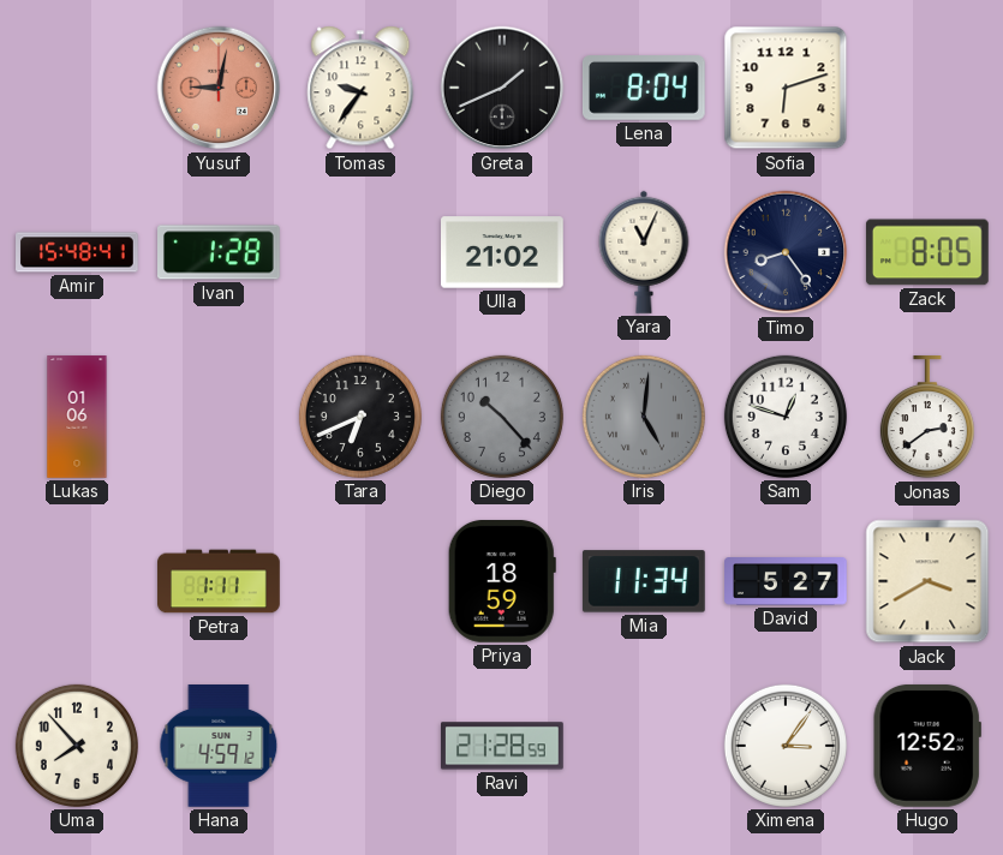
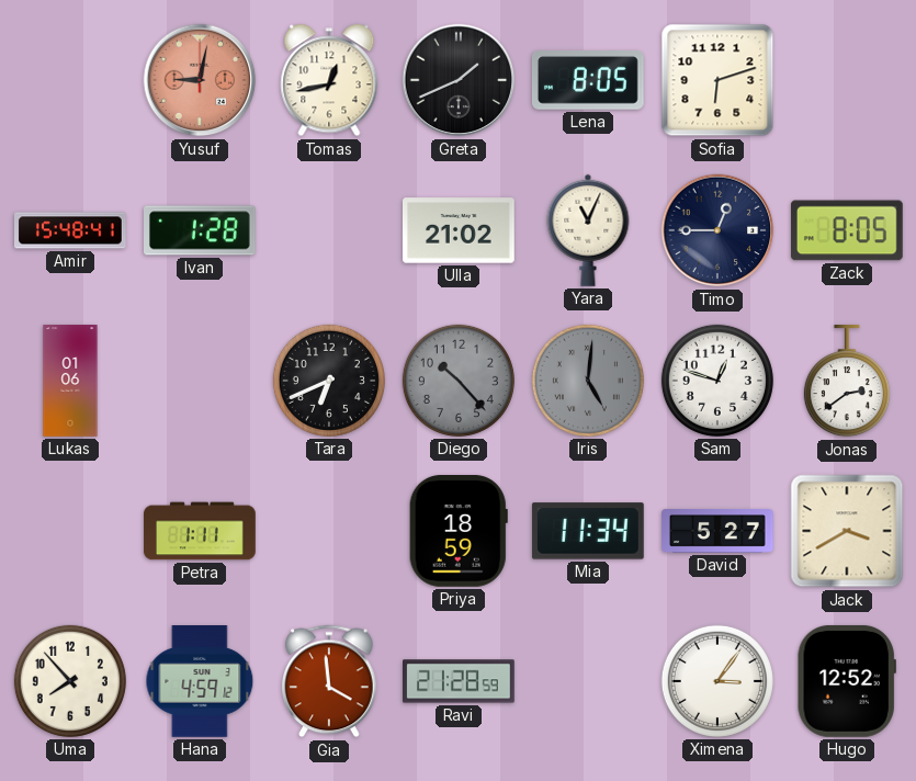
Tomas: 9:36 -> 12:43 (329, 80)
Lena: 8:04 -> 8:05 (588, 81)
Timo: 8:24 -> 12:45 (717, 230)
Gia: none -> 3:59 (330, 681)
